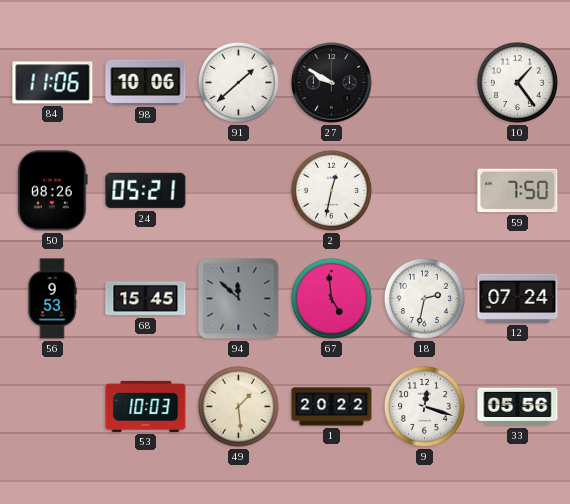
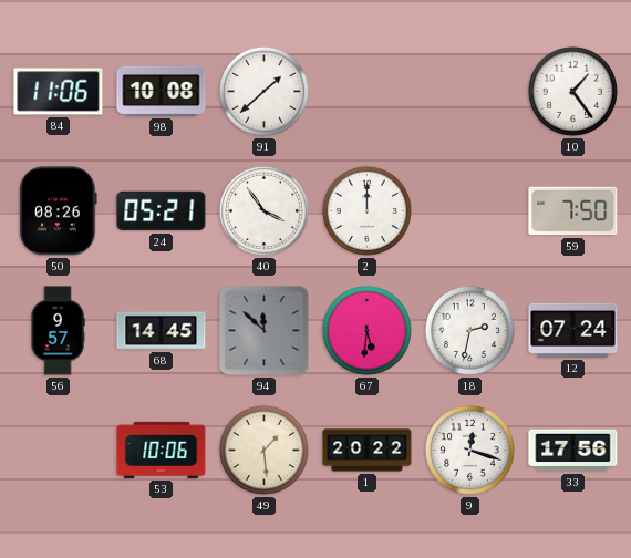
98: 10:06 -> 10:08 (162, 91)
27: 9:50 -> none (332, 83)
40: none -> 3:54 (263, 210)
2: 12:32 -> 12:00 (366, 210)
56: 9:53 -> 9:57 (58, 331)
68: 15:45 -> 14:45 (162, 331)
67: 4:59 -> 5:31 (366, 330)
53: 10:03 -> 10:06 (162, 449)
33: 05:56 -> 17:56 (573, 451)
